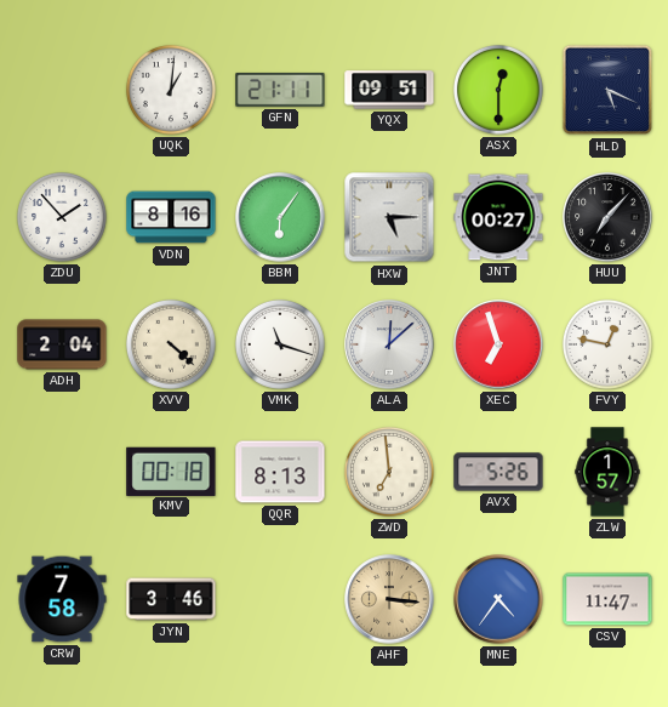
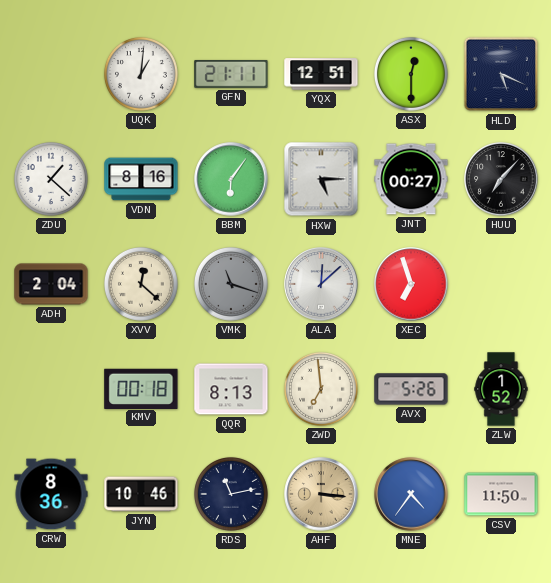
YQX: 09:51 -> 12:51 (321, 74)
ZDU: 1:53 -> 1:22 (51, 179)
XVV: 4:22 -> 12:22 (141, 284)
VMK dial: white -> grey (231, 284)
FVY: 12:47 -> none (607, 344)
ZLW: 1:57 -> 1:52 (501, 389)
CRW: 7:58 -> 8:36 (51, 494)
JYN: 3:46 -> 10:46 (141, 494)
RDS: none -> 11:13 (231, 494)
CSV: 11:47 -> 11:50 (501, 494)
